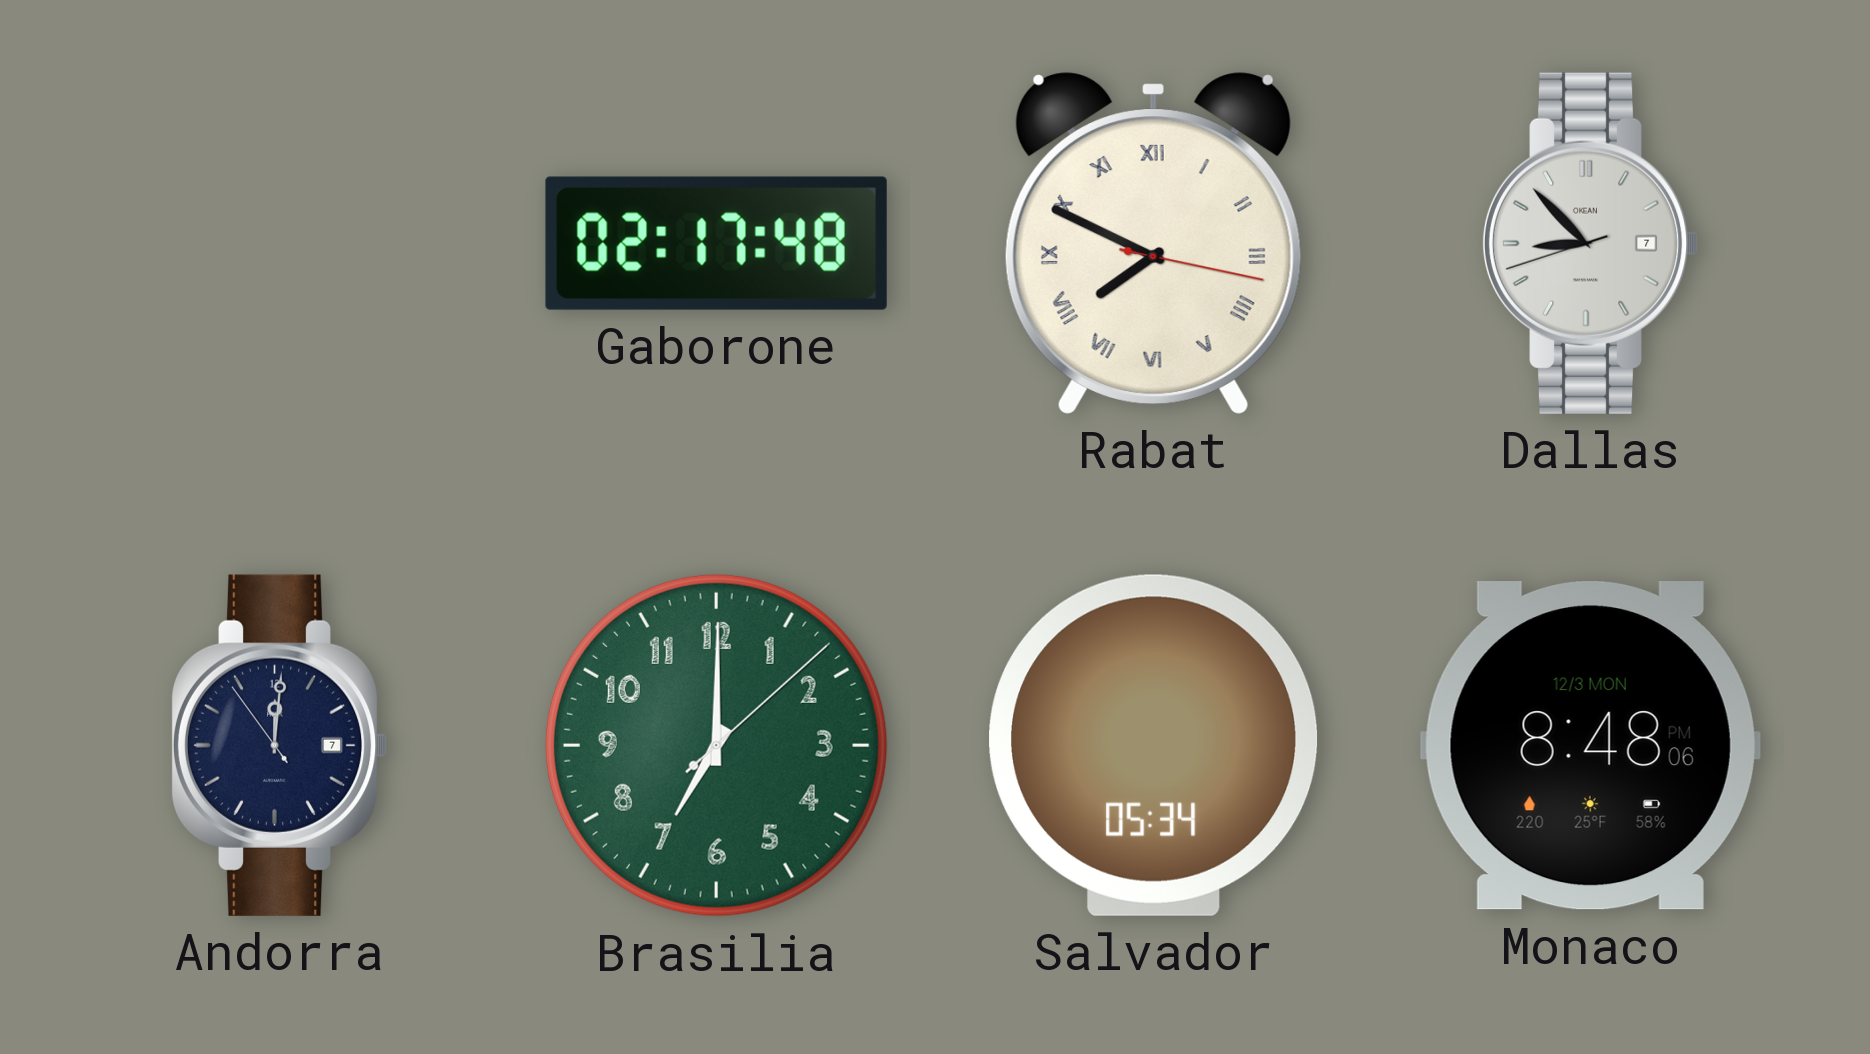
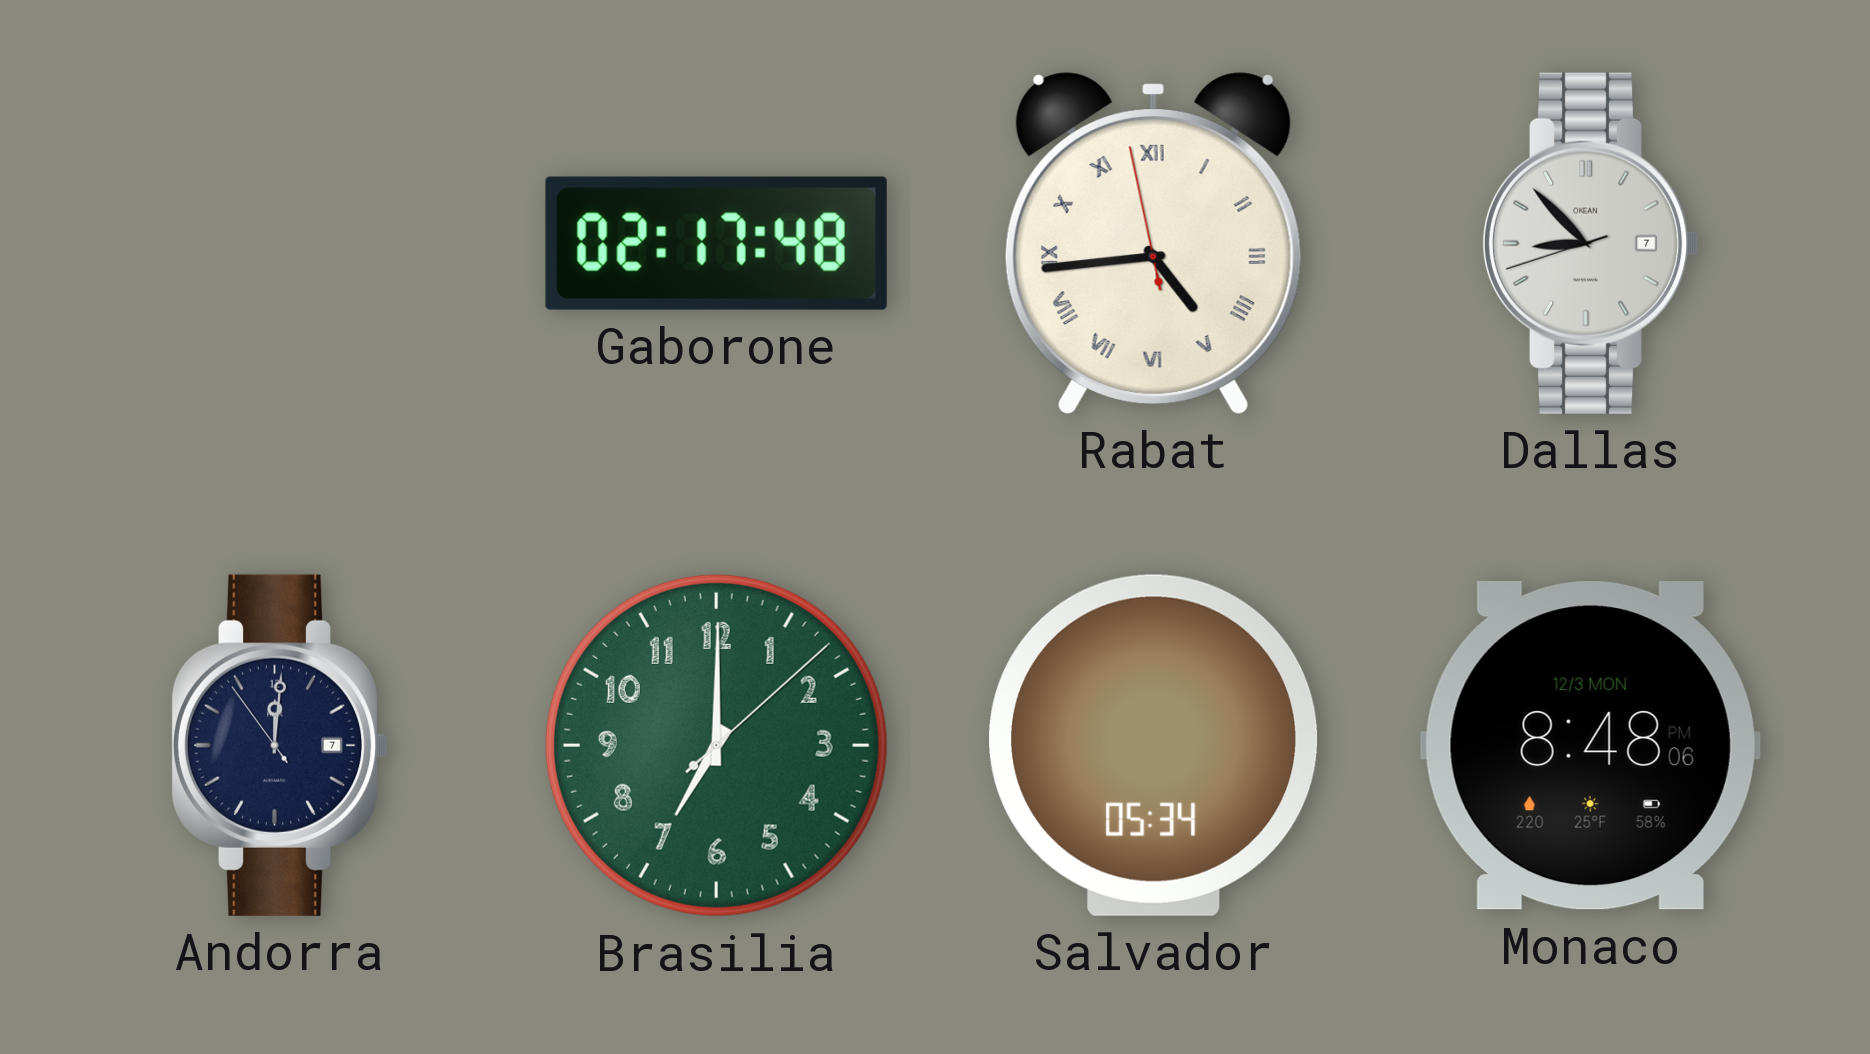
Rabat: 7:49 -> 4:43 (1153, 243)
